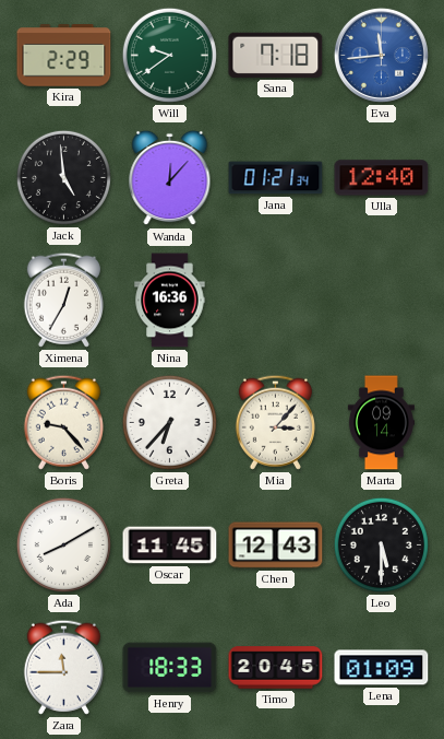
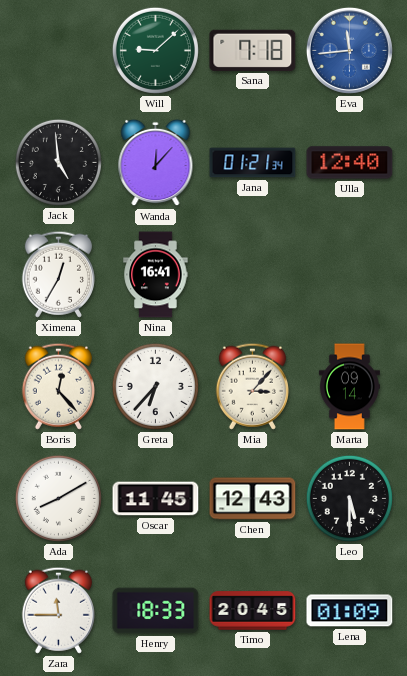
Kira: 2:29 -> none (64, 56)
Will: 9:39 -> 9:08 (155, 50)
Nina: 16:36 -> 16:41 (156, 275)
Boris: 9:23 -> 12:23 (58, 386)
